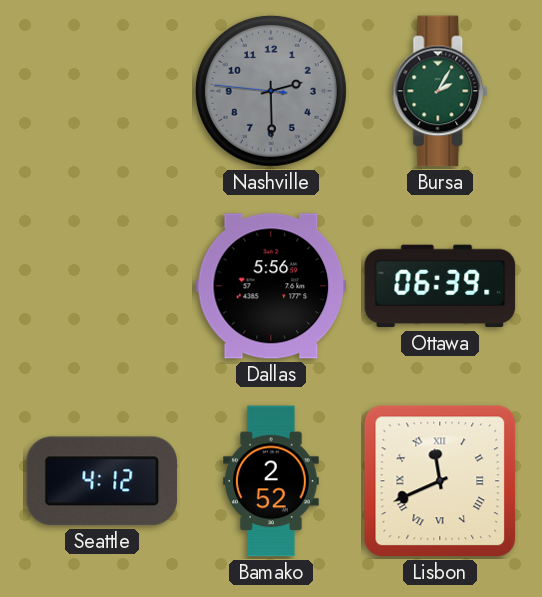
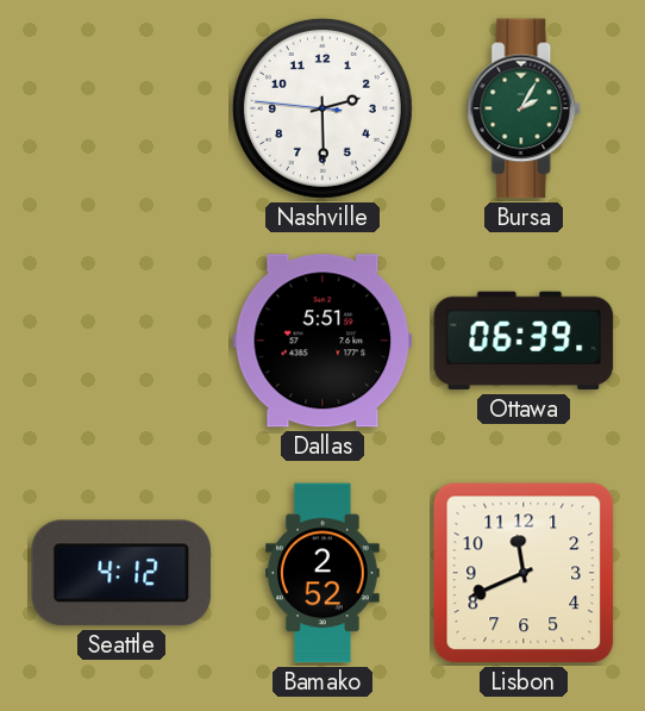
Nashville dial: grey -> white (322, 108)
Dallas: 5:56 -> 5:51 (322, 341)
Lisbon numerals: Roman -> Arabic (524, 573)
